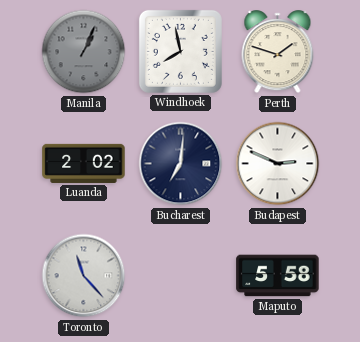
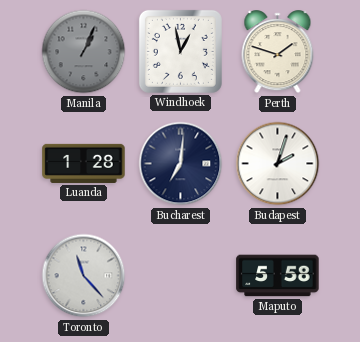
Windhoek: 7:58 -> 12:58 (180, 51)
Luanda: 2:02 -> 1:28 (84, 163)
Budapest: 2:49 -> 2:03 (278, 164)
